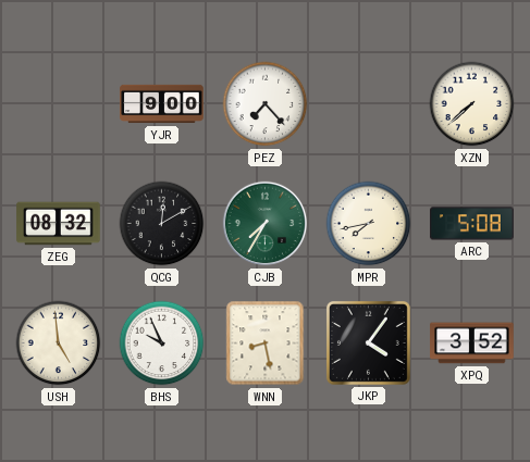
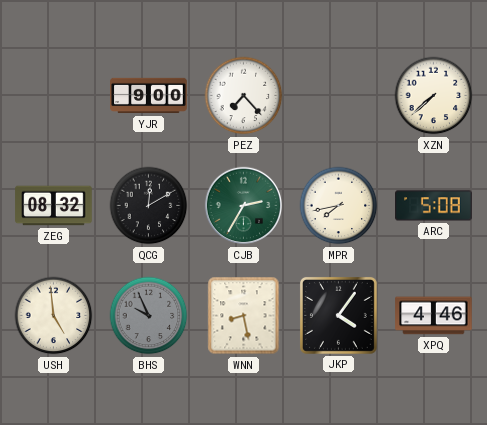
CJB: 7:35 -> 2:35 (244, 206)
BHS dial: white -> grey (149, 316)
XPQ: 3:52 -> 4:46 (434, 316)
